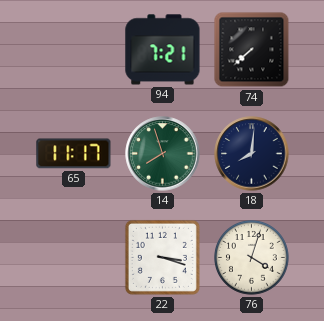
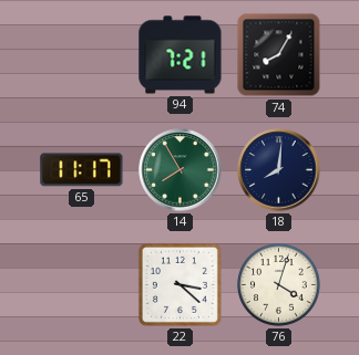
74: 7:38 -> 8:05 (279, 55)
14: 7:57 -> 7:55 (181, 170)
22: 3:18 -> 3:22 (179, 284)
